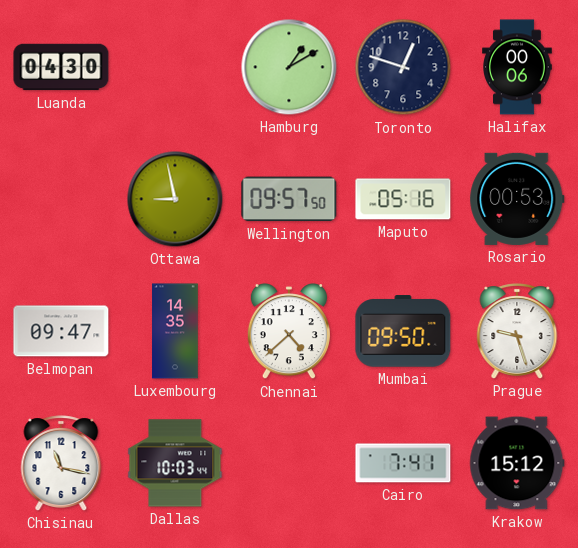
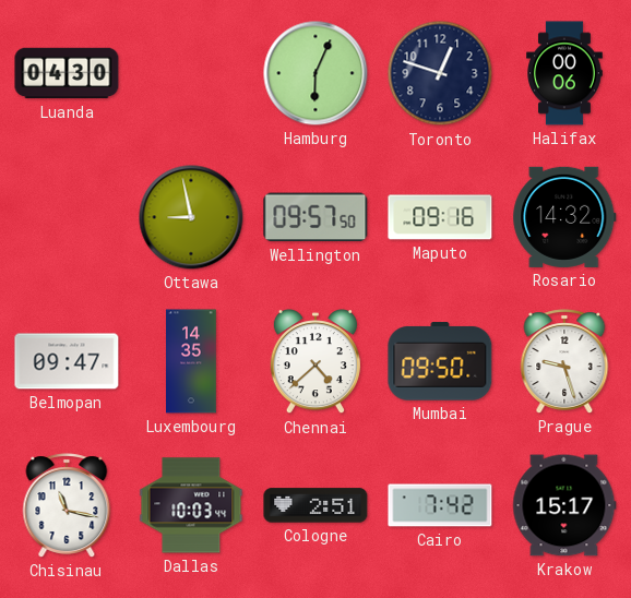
Hamburg: 1:10 -> 6:04 (315, 73)
Maputo: 05:16 -> 09:16 (440, 217)
Rosario: 00:53 -> 14:32 (564, 217)
Cologne: none -> 2:51 (315, 505)
Cairo: 7:41 -> 7:42 (440, 505)
Krakow: 15:12 -> 15:17 (564, 505)
